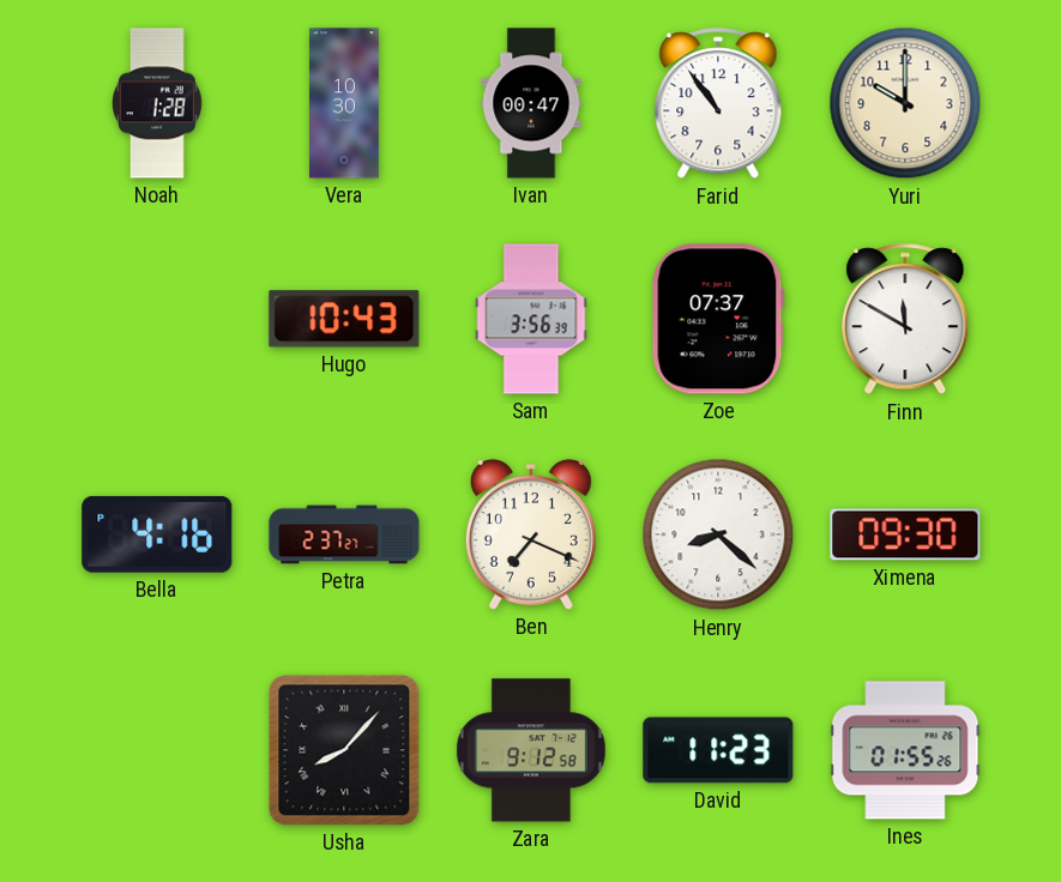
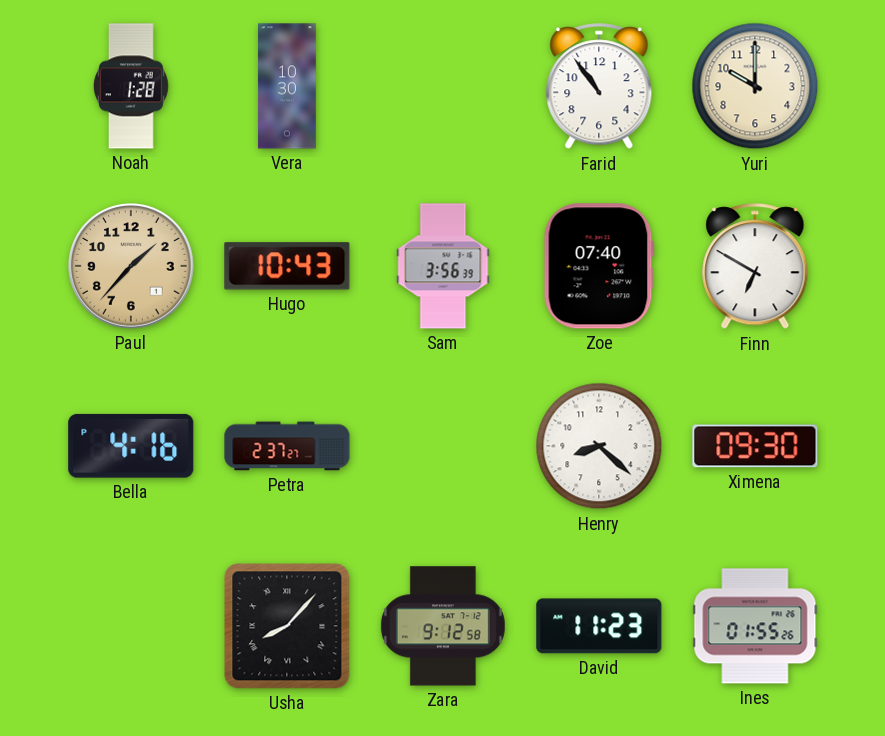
Ivan: 00:47 -> none (531, 103)
Paul: none -> 1:37 (132, 267)
Zoe: 07:37 -> 07:40 (599, 266)
Finn: 11:50 -> 6:50 (755, 267)
Ben: 7:19 -> none (531, 534)
